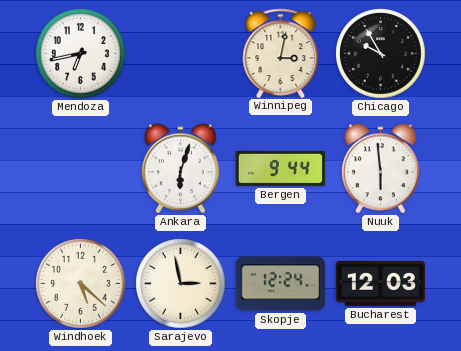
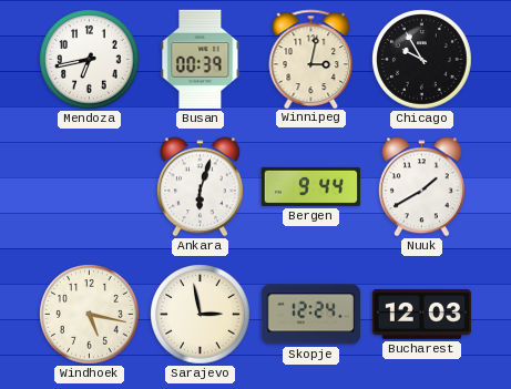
Busan: none -> 00:39 (201, 59)
Nuuk: 5:59 -> 1:40 (421, 187)
Windhoek: 5:22 -> 5:17 (90, 315)
